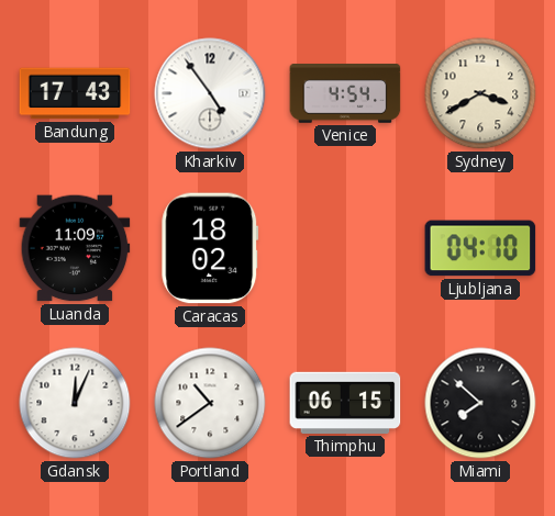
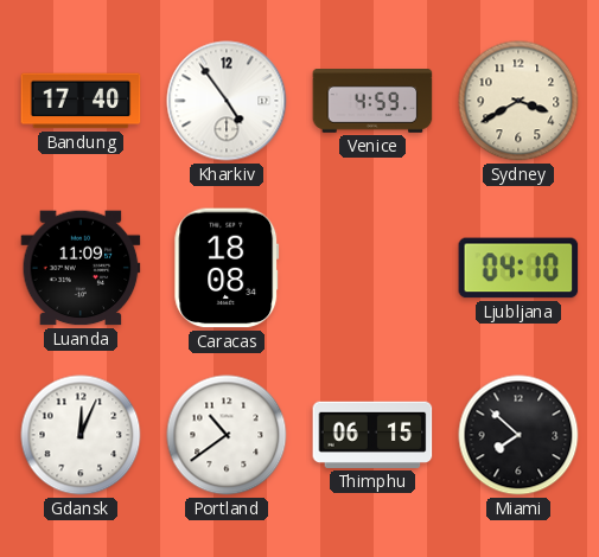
Bandung: 17:43 -> 17:40 (81, 101)
Venice: 4:54 -> 4:59 (372, 102)
Caracas: 18:02 -> 18:08 (227, 268)
